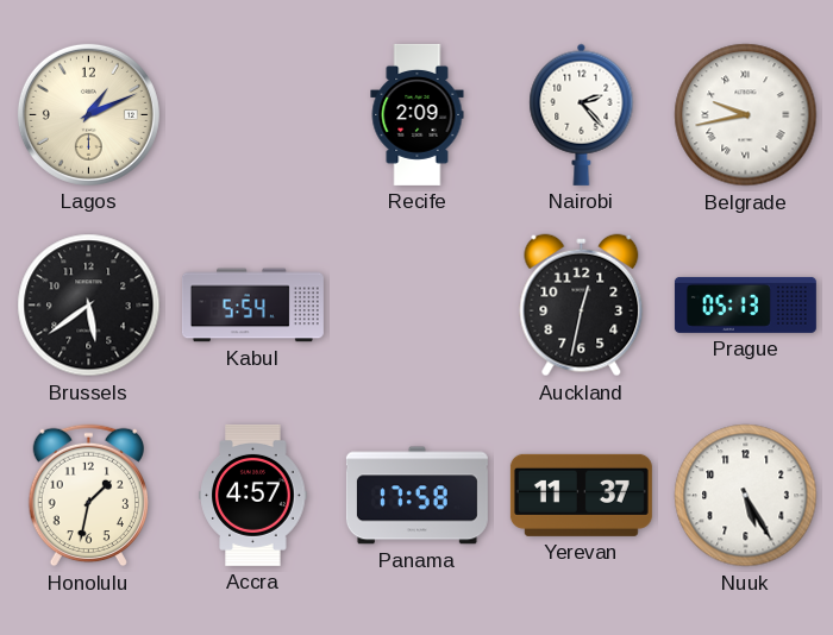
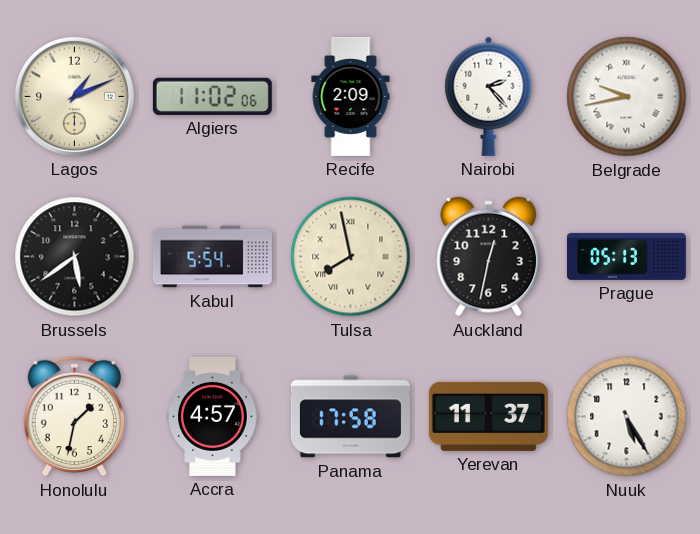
Algiers: none -> 11:02 (212, 96)
Tulsa: none -> 7:58 (351, 257)
